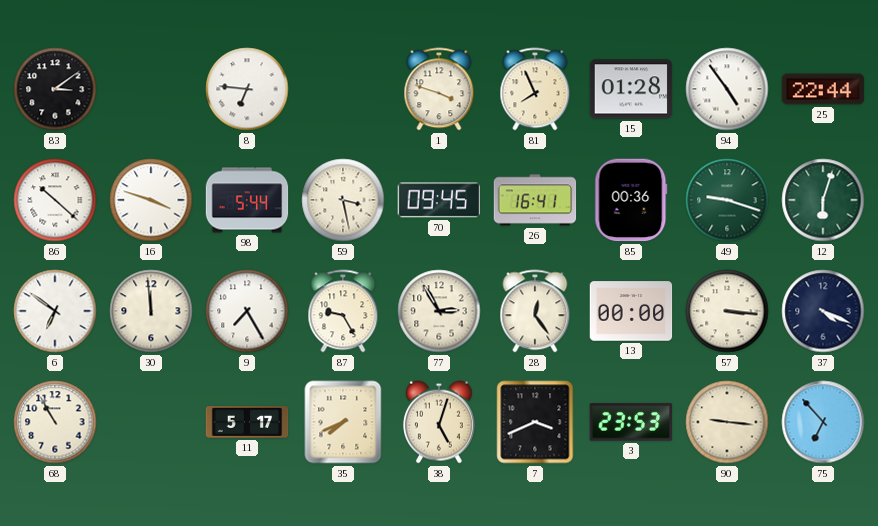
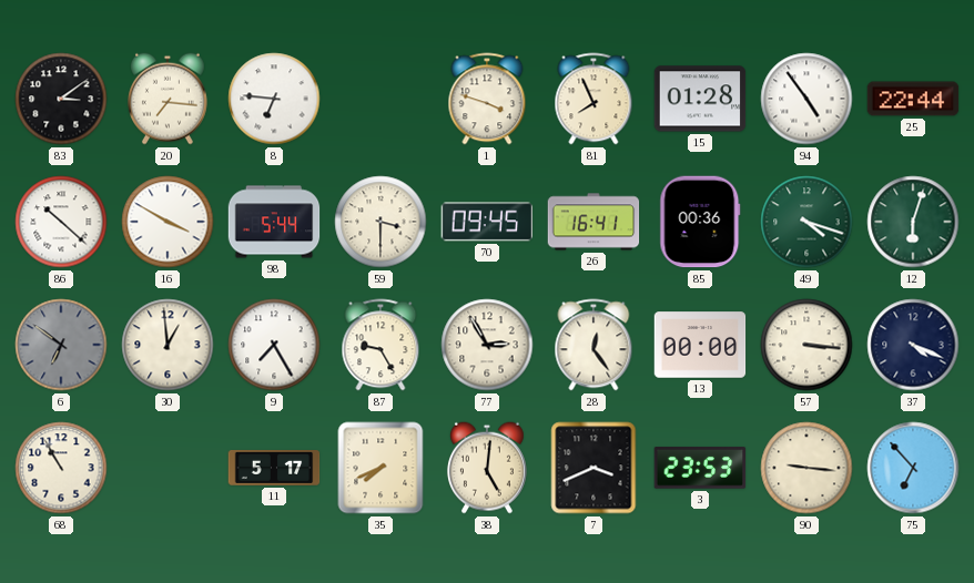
20: none -> 7:16 (168, 99)
16: 3:48 -> 3:50 (168, 222)
59: 3:28 -> 3:30 (381, 222)
49: 9:18 -> 4:18 (806, 222)
6 dial: white -> grey (61, 345)
30: 11:59 -> 12:59 (168, 345)
38: 5:03 -> 5:01 (487, 468)
